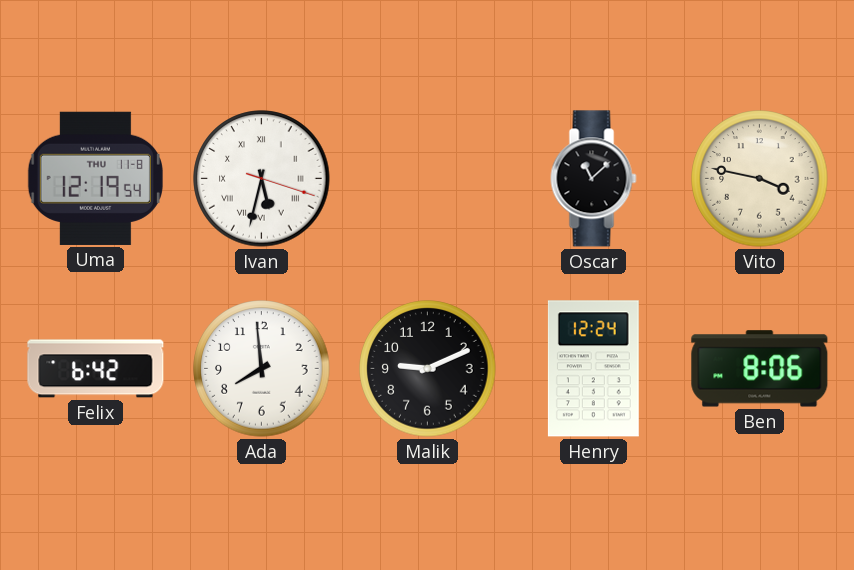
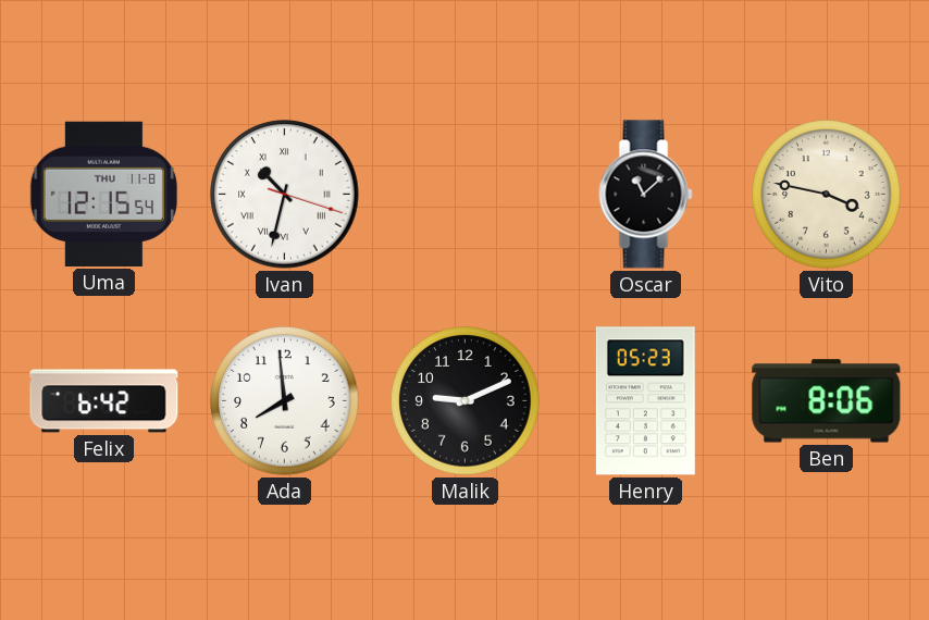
Uma: 12:19 -> 12:15 (103, 194)
Ivan: 5:32 -> 10:32 (285, 195)
Henry: 12:24 -> 05:23 (645, 401)
